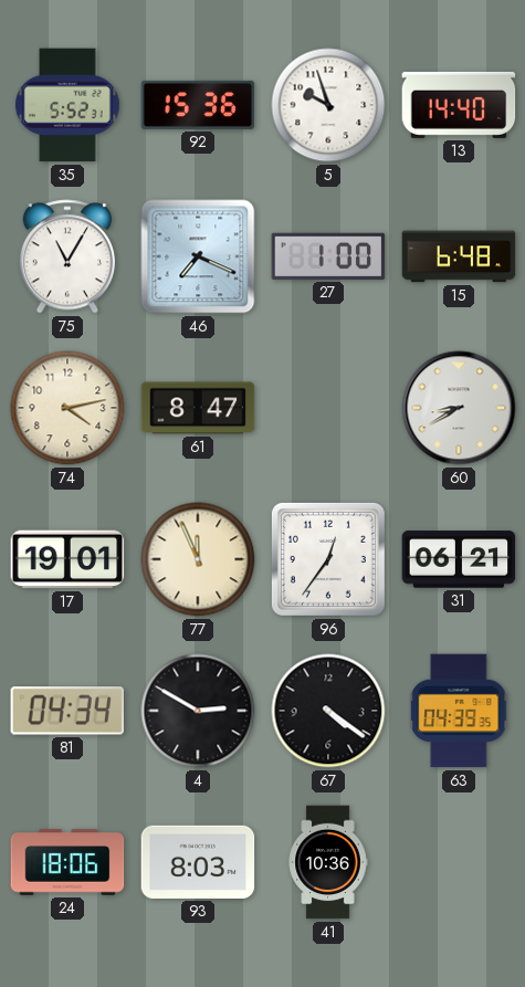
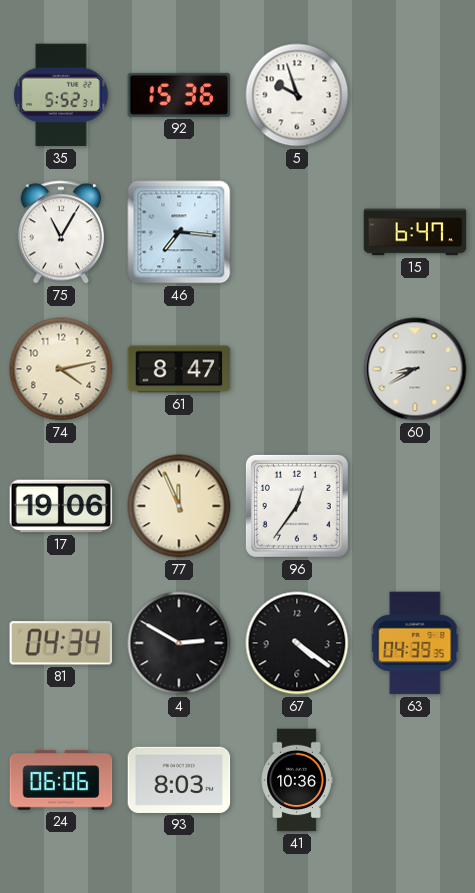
13: 14:40 -> none (459, 105)
46: 7:19 -> 7:16 (179, 232)
27: 1:00 -> none (328, 256)
15: 6:48 -> 6:47 (415, 232)
17: 19:01 -> 19:06 (61, 506)
31: 06:21 -> none (459, 559)
24: 18:06 -> 06:06 (61, 780)
